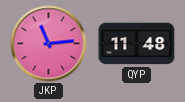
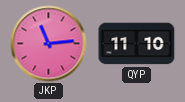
QYP: 11:48 -> 11:10 (137, 44)
